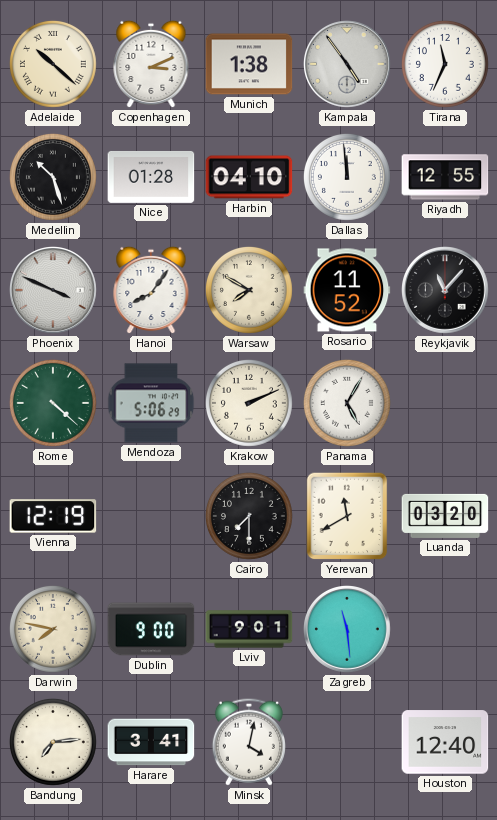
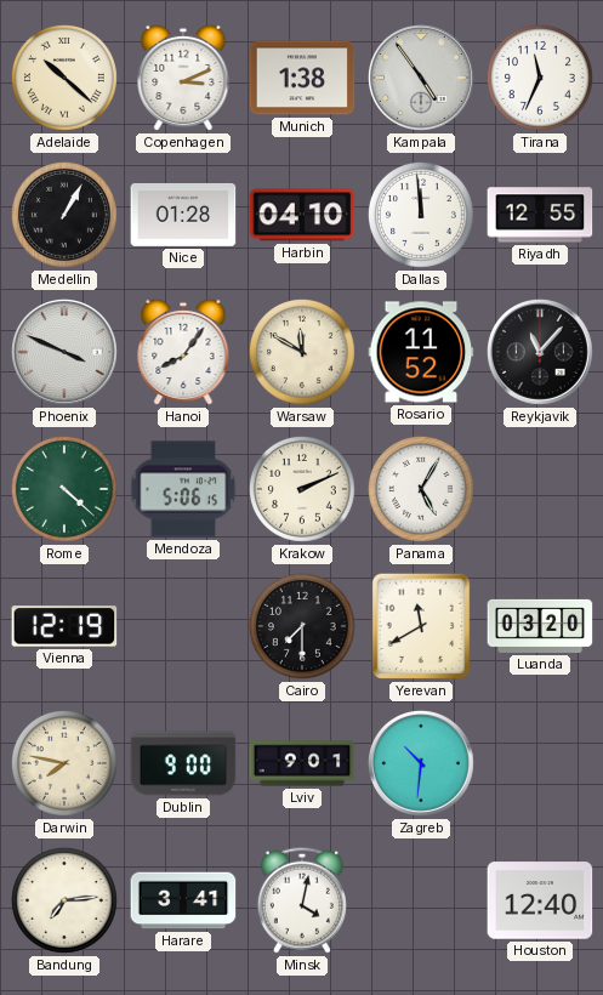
Medellin: 10:27 -> 1:05 (64, 215)
Warsaw: 7:50 -> 11:50 (302, 352)
Mendoza: 5:06:29 -> 5:06:15 (183, 489)
Zagreb: 11:29 -> 10:31 (422, 764)
